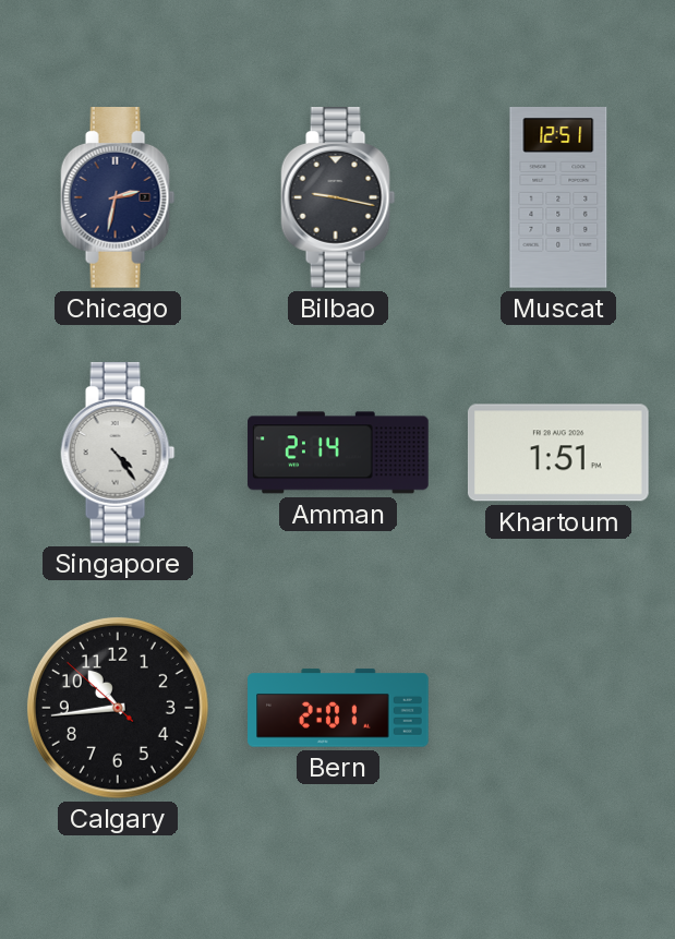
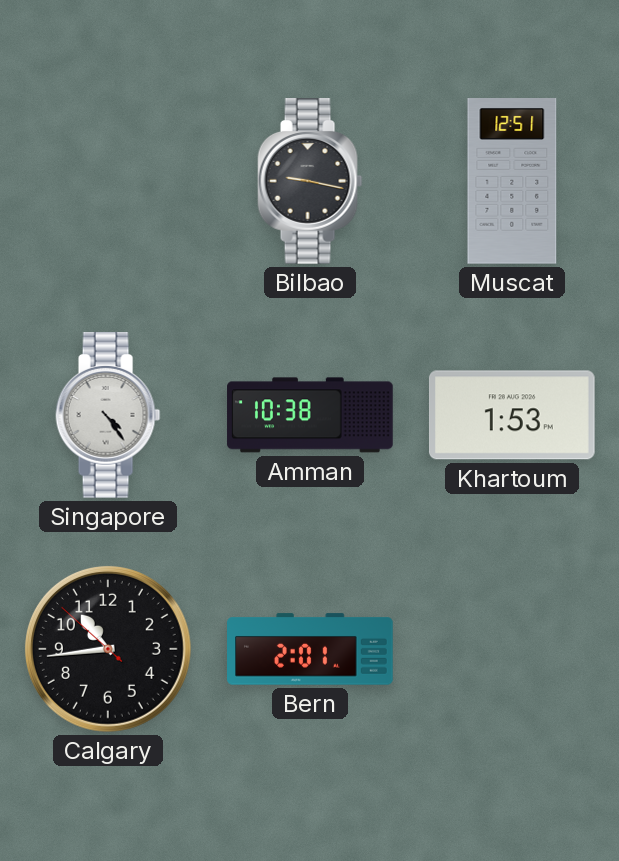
Chicago: 2:32 -> none (118, 198)
Amman: 2:14 -> 10:38 (310, 415)
Khartoum: 1:51 -> 1:53 (512, 415)
